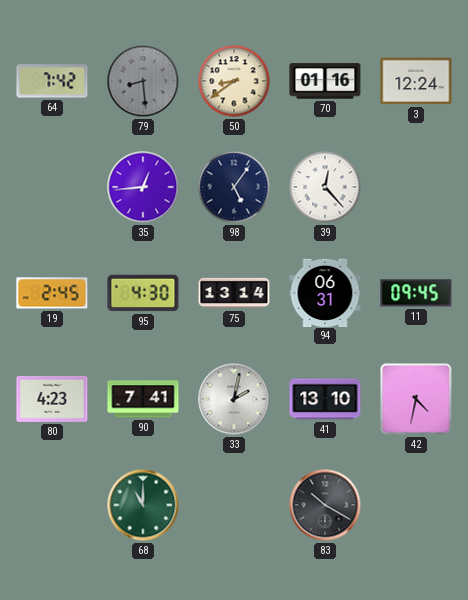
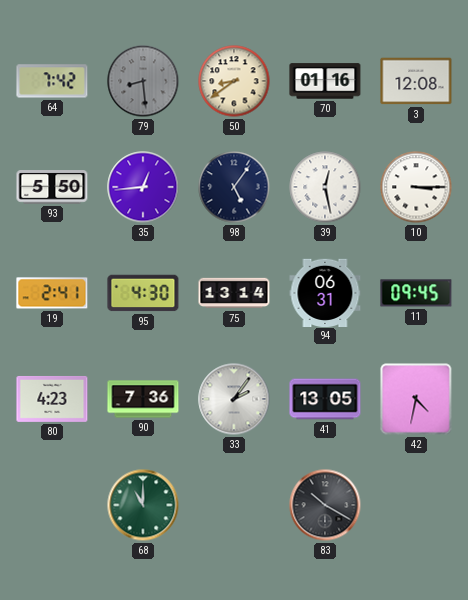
3: 12:24 -> 12:08 (416, 81)
93: none -> 5:50 (52, 187)
39: 12:23 -> 12:28 (325, 187)
10: none -> 3:15 (416, 187)
19: 2:45 -> 2:41 (52, 293)
90: 7:41 -> 7:36 (143, 399)
33: 2:02 -> 2:06 (234, 399)
41: 13:10 -> 13:05 (325, 399)
